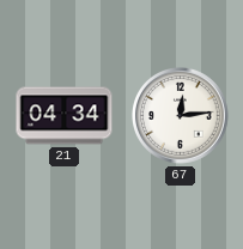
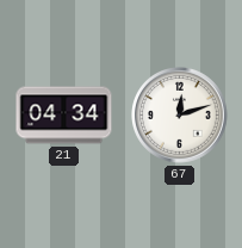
67: 12:14 -> 12:12 (180, 116)
